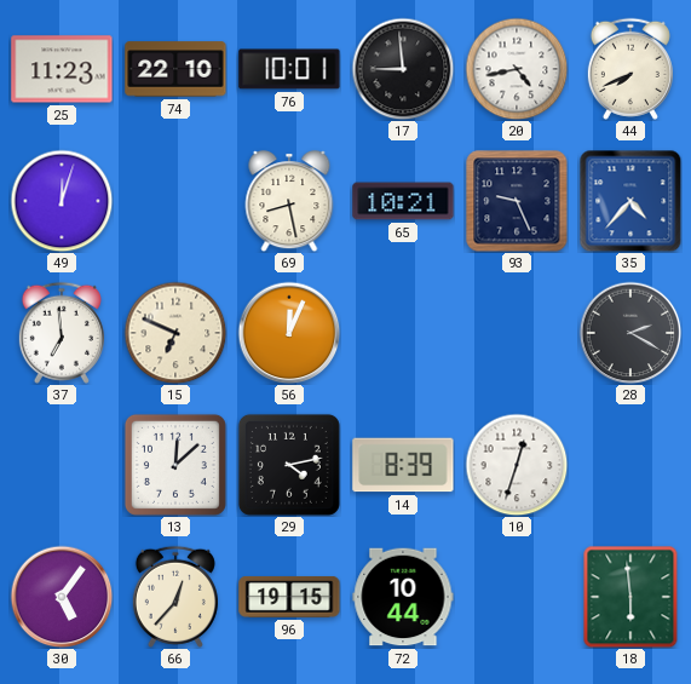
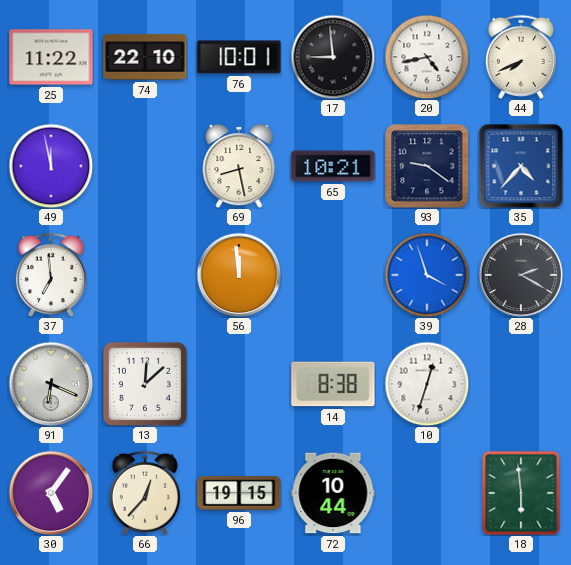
25: 11:23 -> 11:22 (51, 57)
49: 12:03 -> 11:58 (51, 166)
93: 9:26 -> 9:21 (427, 166)
15: 6:49 -> none (175, 333)
56: 12:04 -> 11:59 (239, 275)
39: none -> 3:57 (427, 275)
91: none -> 6:19 (51, 384)
29: 4:13 -> none (289, 465)
14: 8:39 -> 8:38 (333, 384)
